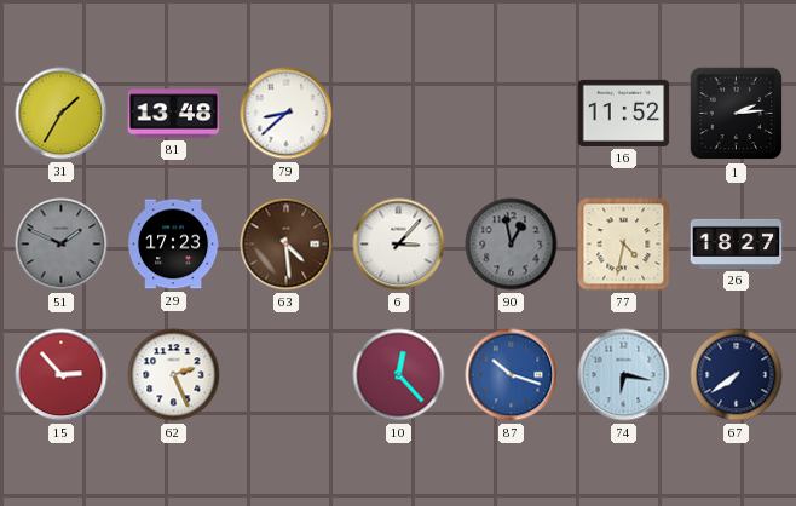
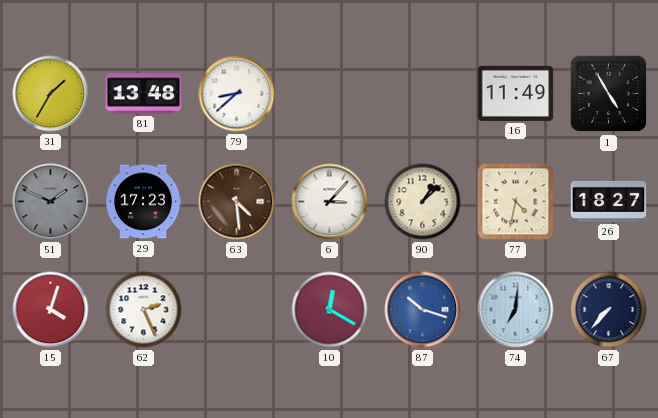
16: 11:52 -> 11:49 (516, 93)
1: 2:14 -> 4:55 (609, 94)
90: 12:58 -> 1:08 (423, 202)
90 dial: grey -> cream (423, 202)
15: 2:53 -> 4:03 (51, 310)
10: 12:23 -> 12:20 (330, 310)
74: 6:17 -> 7:01 (516, 310)
67: 7:39 -> 7:37 (609, 310)
